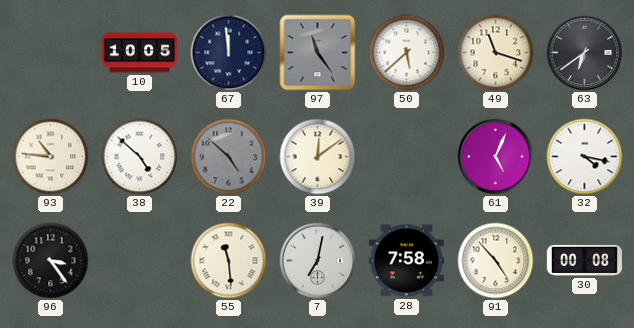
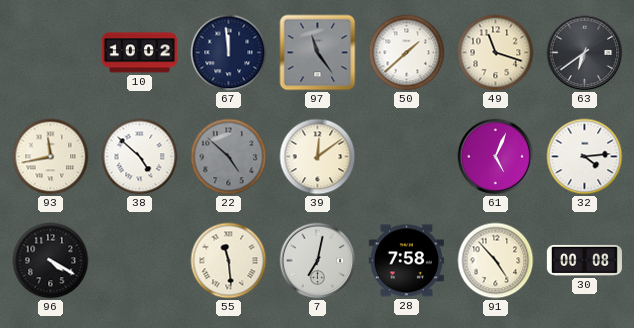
10: 10:05 -> 10:02 (139, 53)
50: 5:38 -> 1:38 (407, 53)
93: 10:46 -> 11:43 (51, 157)
32: 4:17 -> 4:14 (585, 157)
96: 3:24 -> 4:20 (51, 261)
